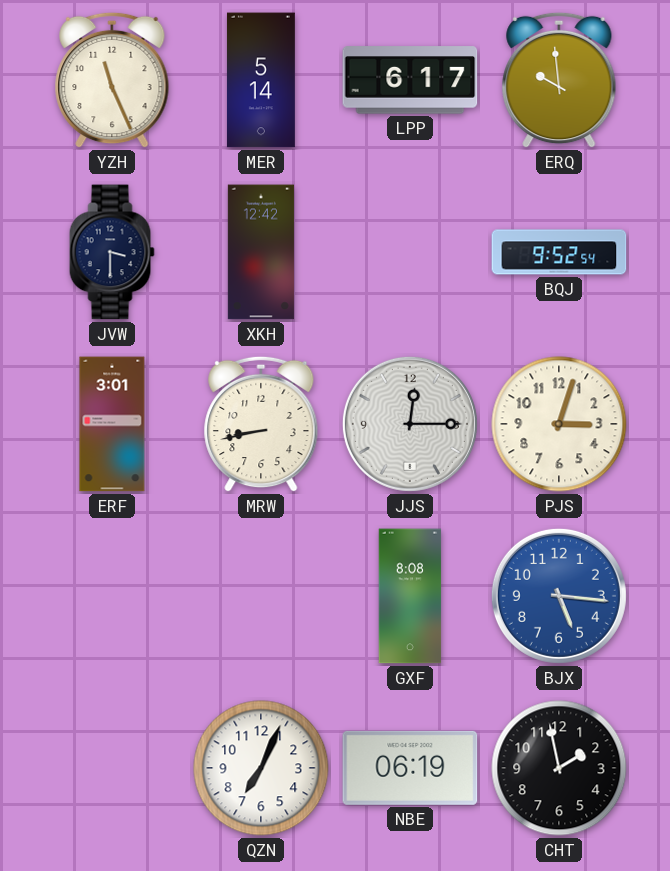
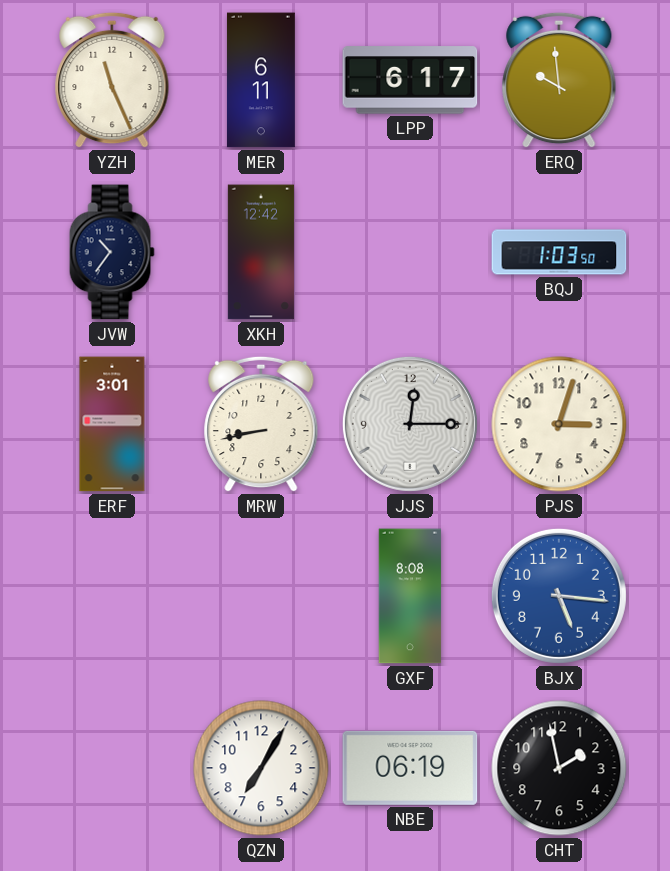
MER: 5:14 -> 6:11 (261, 80)
JVW: 3:30 -> 10:36 (112, 252)
BQJ: 9:52 -> 1:03 (559, 252)
QZN: 7:04 -> 7:05 (261, 768)
